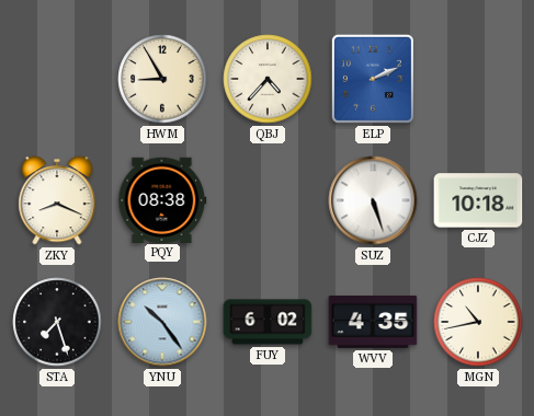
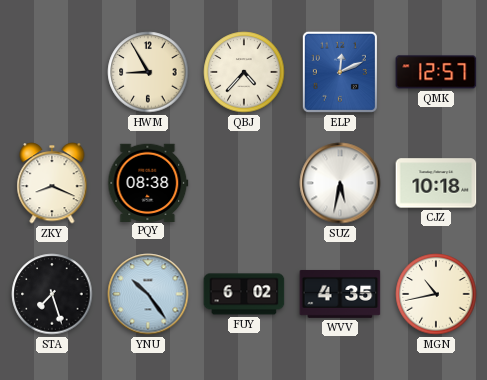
ELP: 2:11 -> 12:11 (340, 72)
QMK: none -> 12:57 (436, 72)
SUZ: 5:27 -> 5:32 (340, 183)
